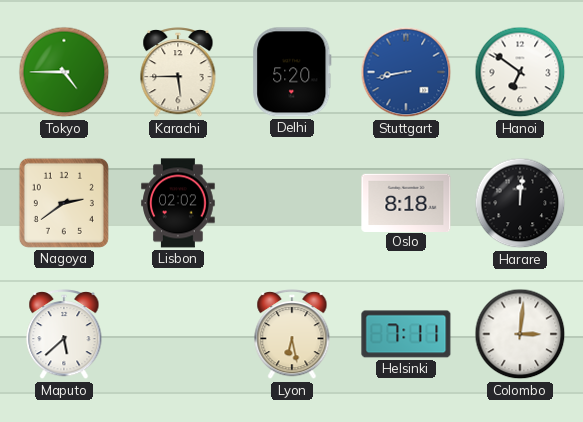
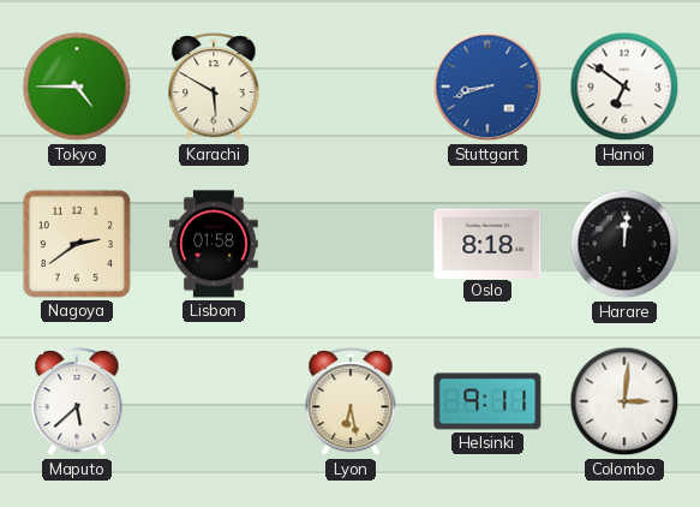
Karachi: 5:45 -> 5:50 (214, 88)
Delhi: 5:20 -> none (292, 72)
Stuttgart: 8:43 -> 8:42 (487, 87)
Lisbon: 02:02 -> 01:58 (214, 244)
Helsinki: 7:11 -> 9:11 (487, 401)
